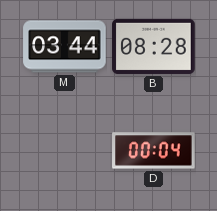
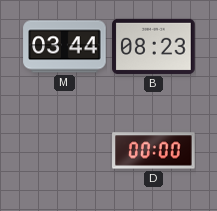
B: 08:28 -> 08:23 (154, 46)
D: 00:04 -> 00:00 (154, 151)
